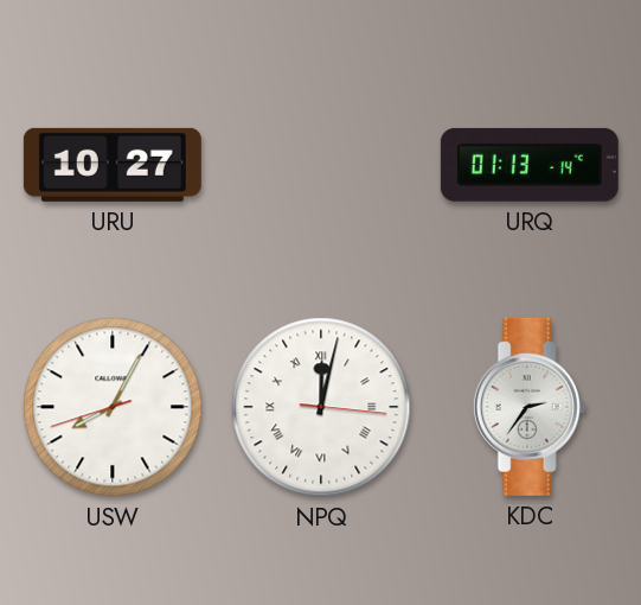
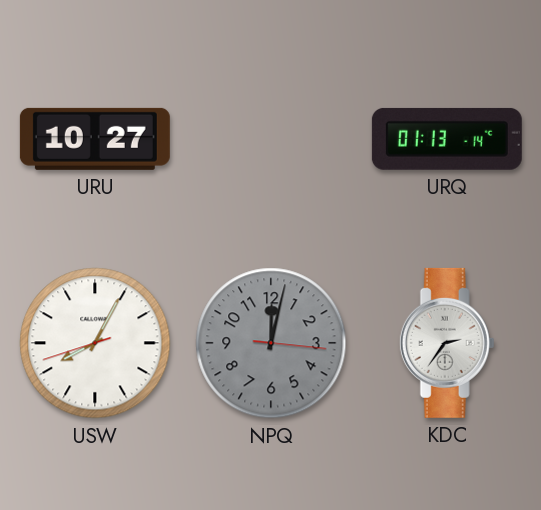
NPQ dial: white -> grey (271, 343)
NPQ numerals: Roman -> Arabic (271, 343)
